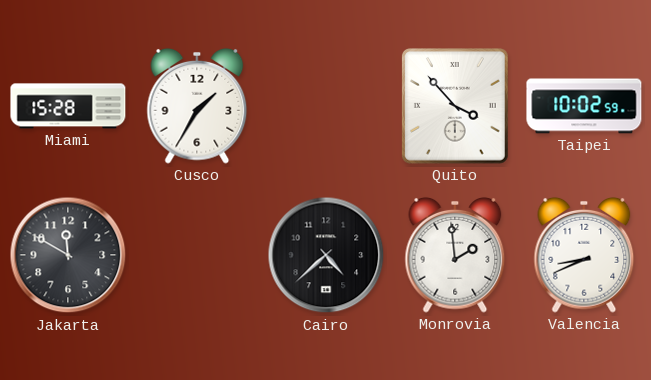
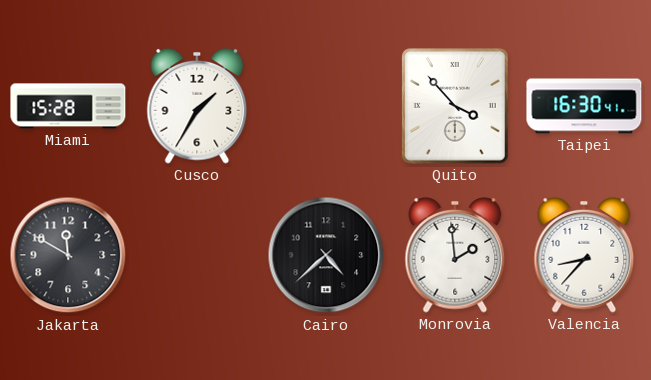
Taipei: 10:02 -> 16:30 (584, 106)
Valencia: 8:41 -> 8:37 (584, 255)
